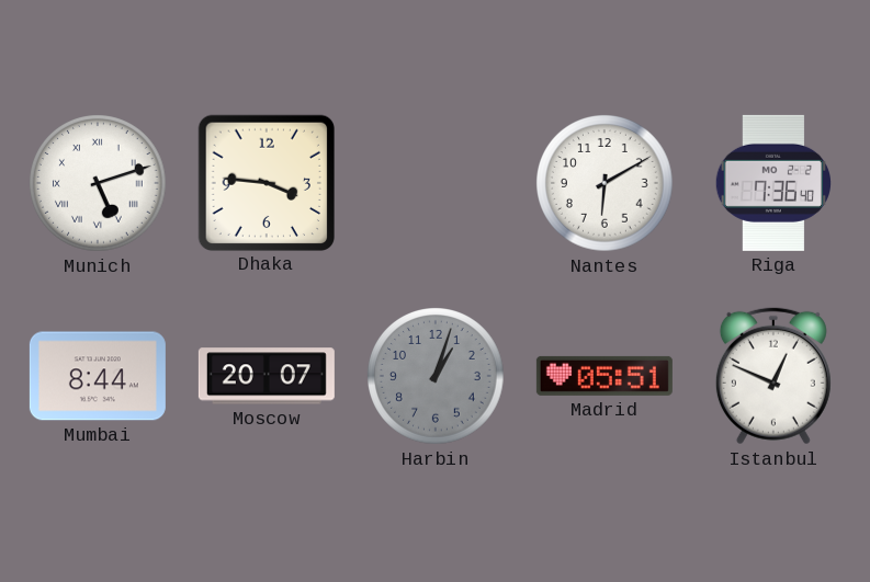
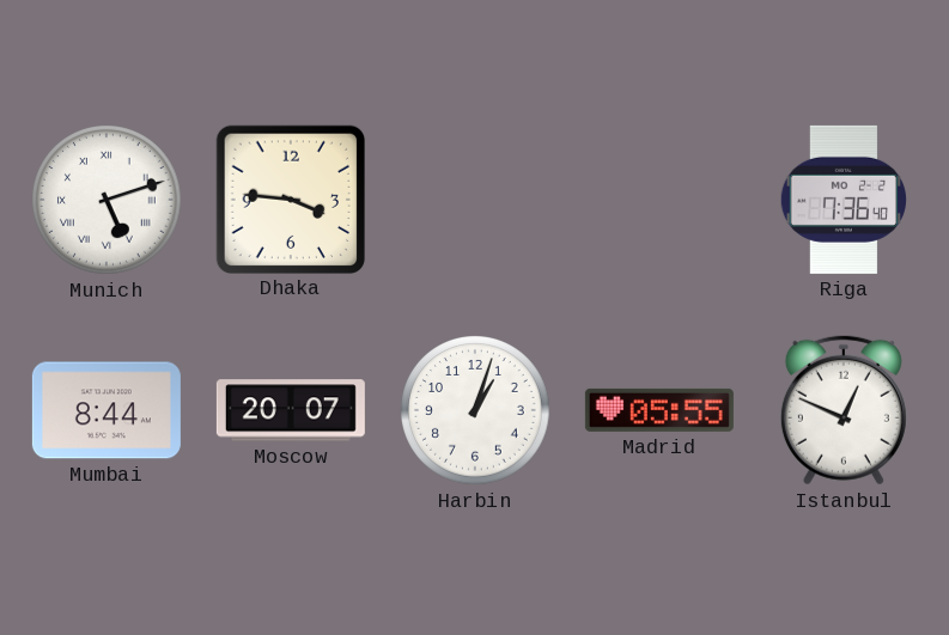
Nantes: 6:10 -> none (605, 183)
Harbin dial: grey -> white (475, 410)
Madrid: 05:51 -> 05:55 (659, 410)
